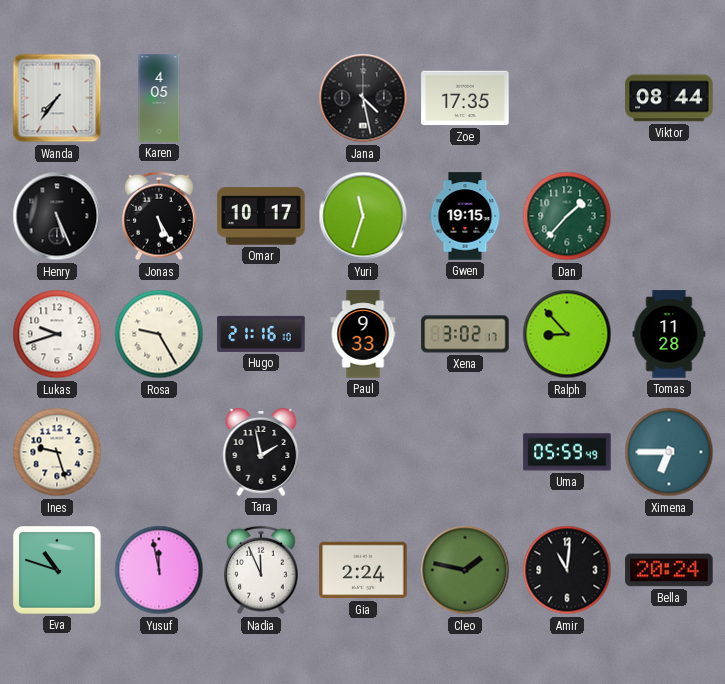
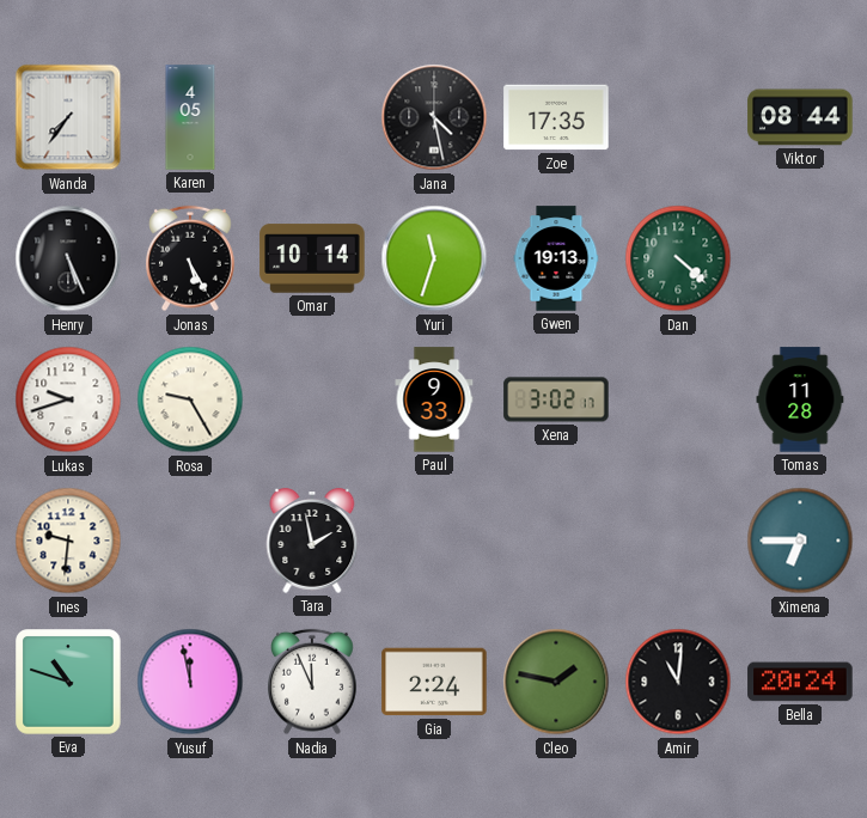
Omar: 10:17 -> 10:14 (312, 258)
Gwen: 19:15 -> 19:13 (556, 258)
Dan: 1:37 -> 4:22 (678, 258)
Hugo: 21:16 -> none (261, 334)
Ralph: 8:53 -> none (567, 334)
Ines: 9:27 -> 9:31 (68, 541)
Uma: 05:59 -> none (567, 452)
